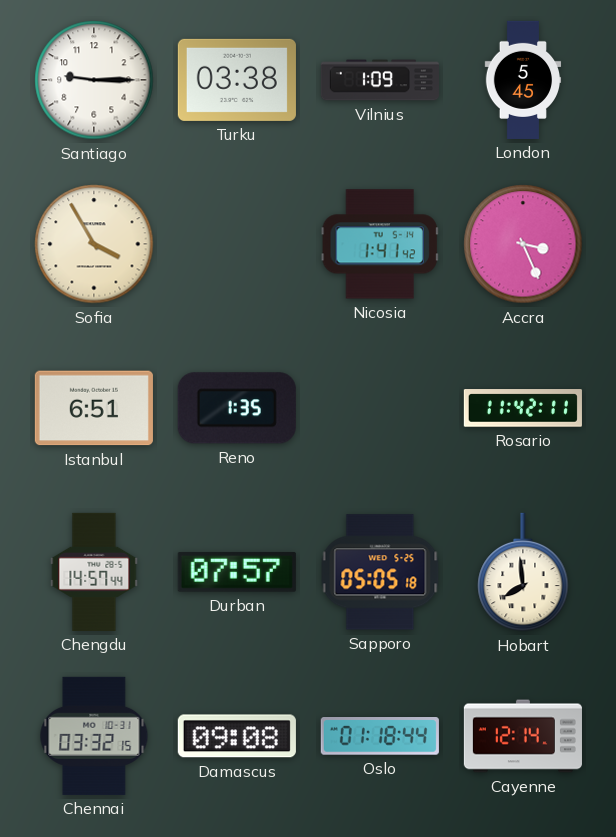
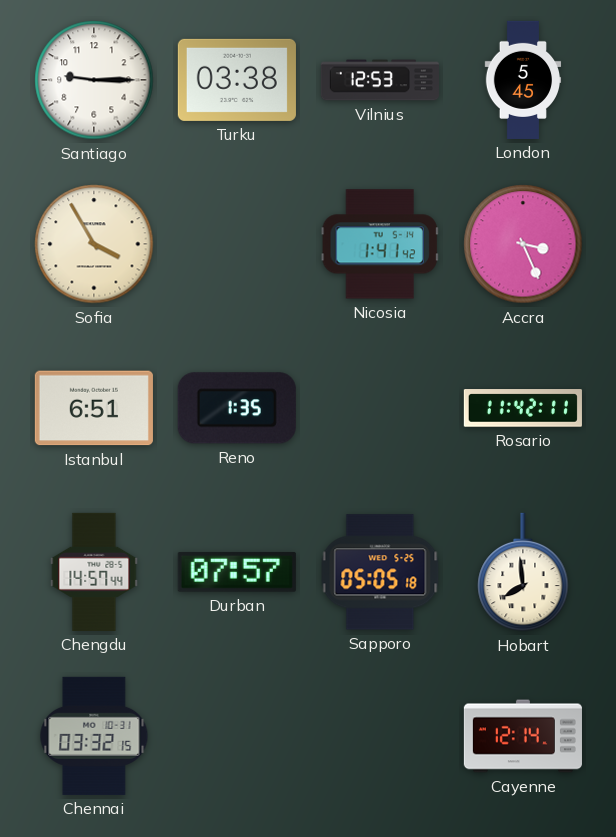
Vilnius: 1:09 -> 12:53 (380, 80)
Damascus: 09:08 -> none (237, 736)
Oslo: 01:18 -> none (380, 737)
